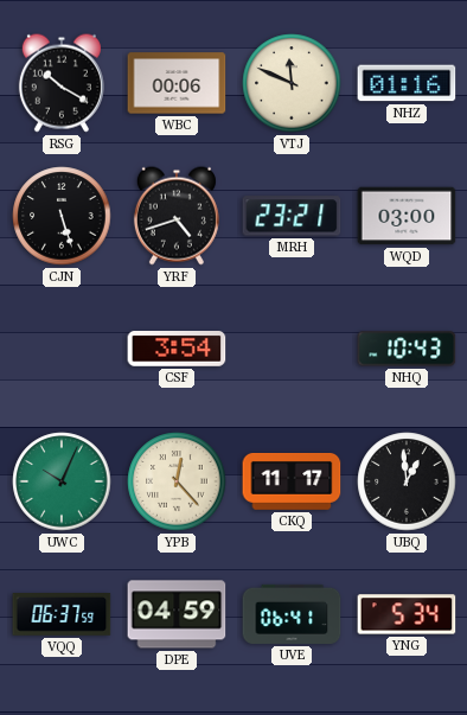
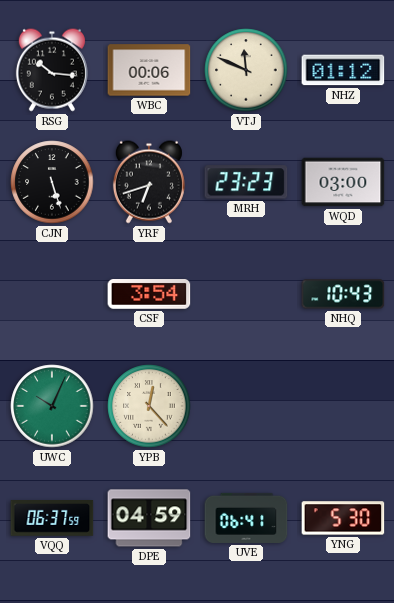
RSG: 10:20 -> 10:16 (52, 70)
NHZ: 01:16 -> 01:12 (343, 70)
YRF: 4:42 -> 6:42 (149, 182)
MRH: 23:21 -> 23:23 (246, 182)
CKQ: 11:17 -> none (292, 483)
UBQ: 12:59 -> none (407, 481)
YNG: 5:34 -> 5:30 (343, 518)
